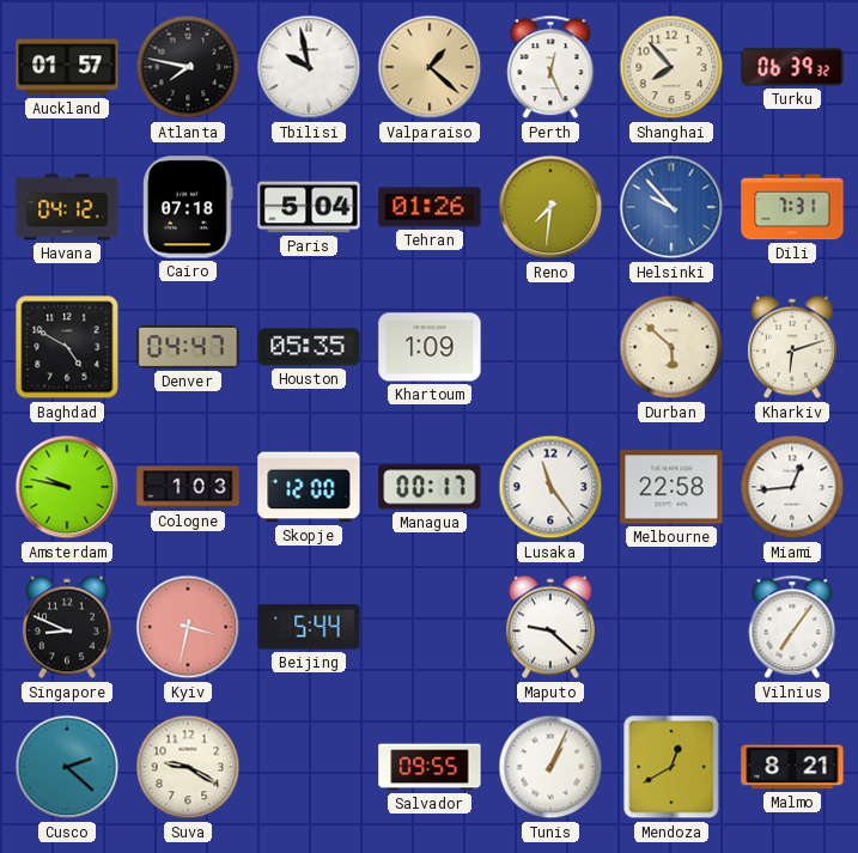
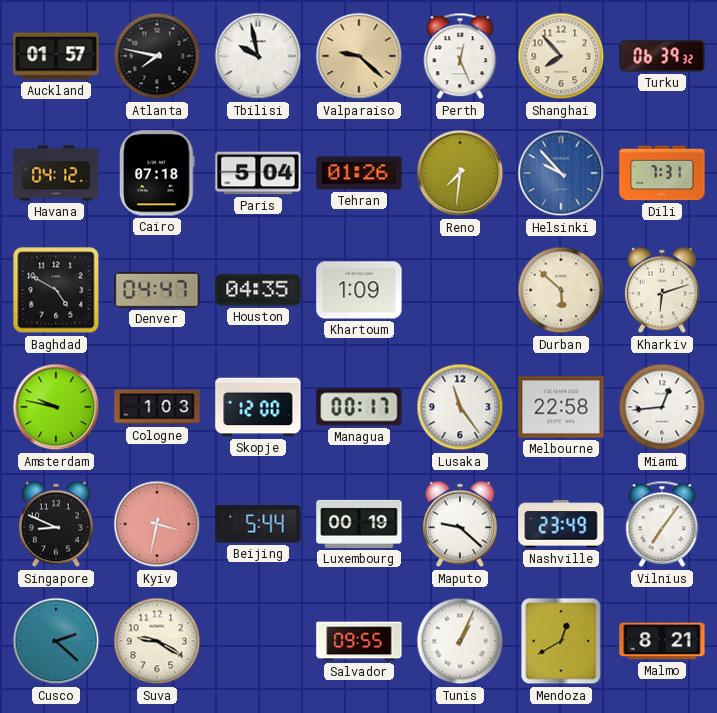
Valparaiso: 1:22 -> 9:22 (359, 56)
Houston: 05:35 -> 04:35 (258, 290)
Luxembourg: none -> 00:19 (359, 524)
Nashville: none -> 23:49 (561, 524)
